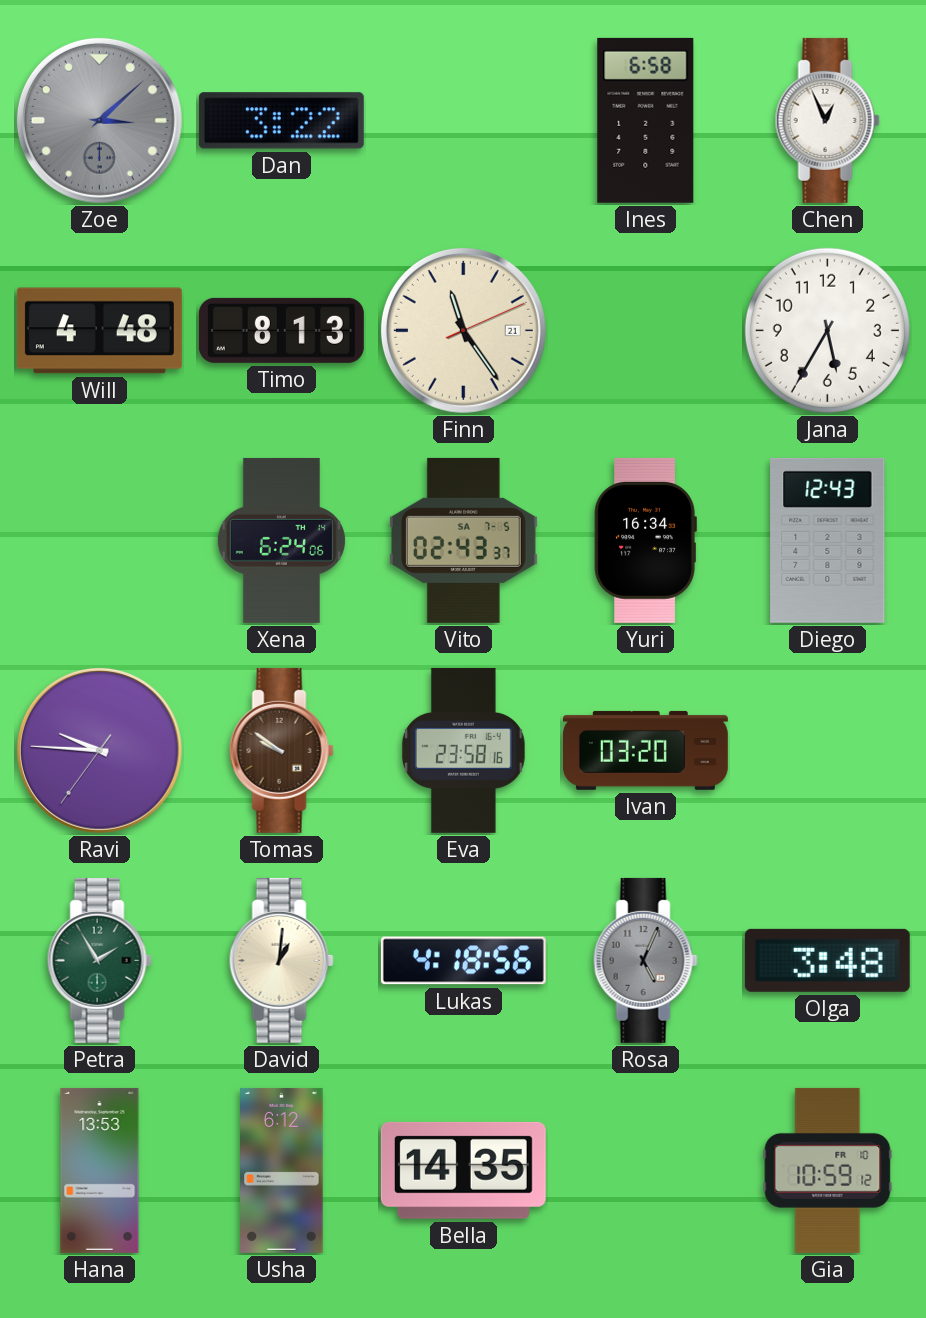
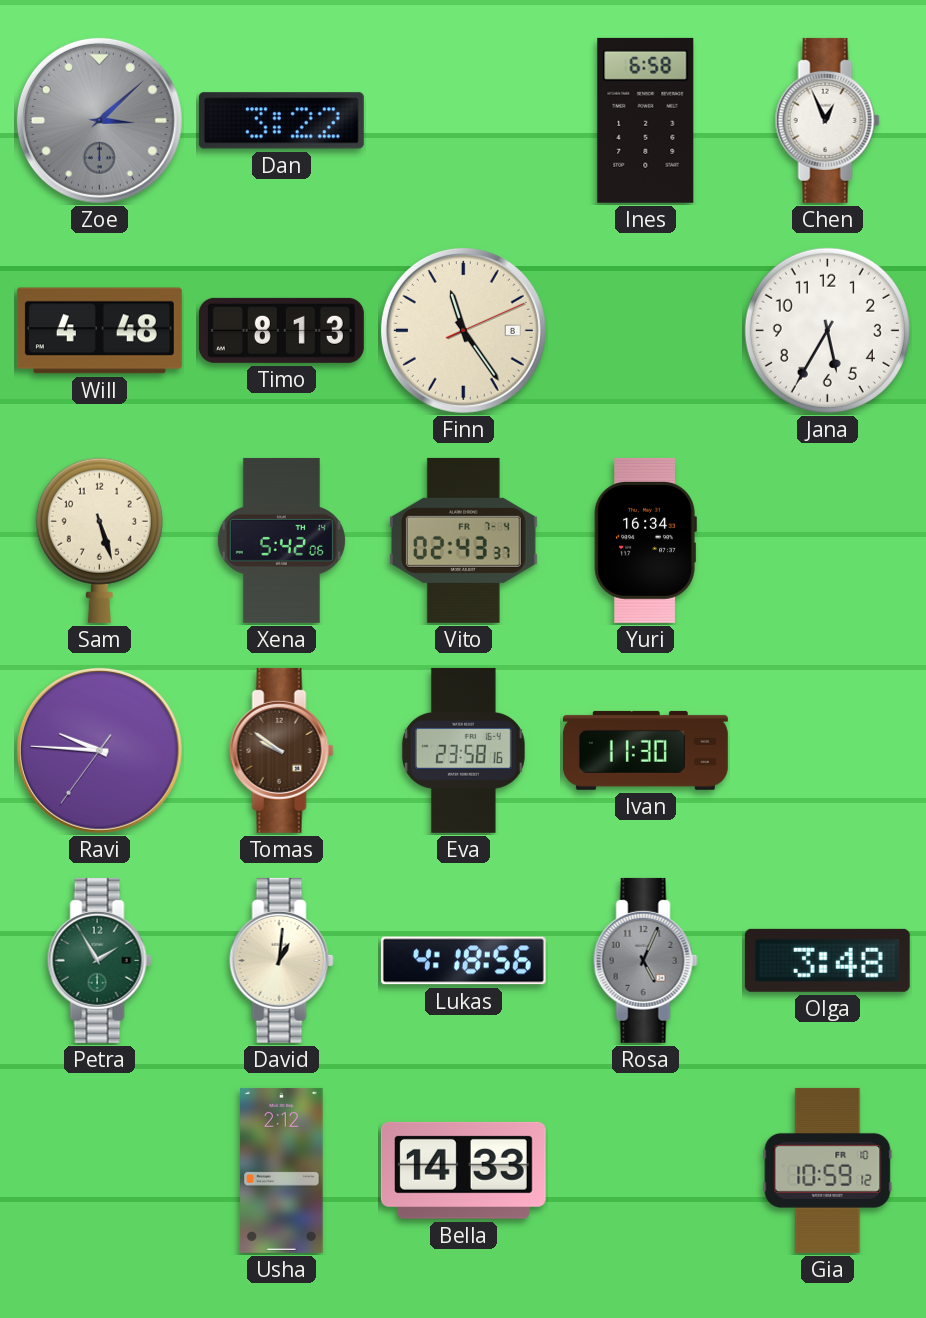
Finn date: 21 -> 8 (463, 330)
Sam: none -> 5:27 (99, 540)
Xena: 6:24 -> 5:42 (281, 540)
Vito date: SA 7-5 -> FR 7-4 (463, 540)
Diego: 12:43 -> none (828, 540)
Ivan: 03:20 -> 11:30 (645, 750)
Hana: 13:53 -> none (100, 1170)
Usha: 6:12 -> 2:12 (282, 1170)
Bella: 14:35 -> 14:33 (463, 1170)
